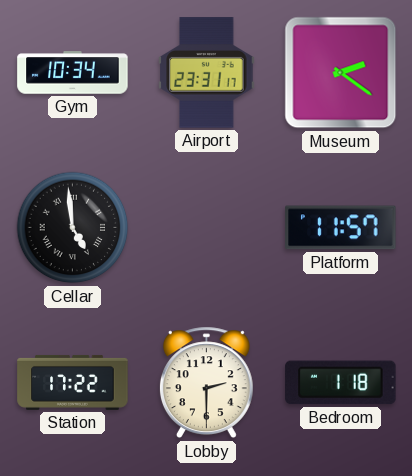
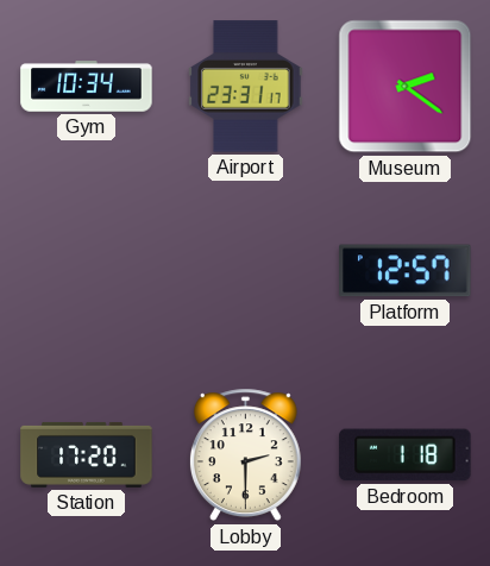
Cellar: 4:59 -> none (73, 228)
Platform: 11:57 -> 12:57 (406, 271)
Station: 17:22 -> 17:20 (87, 454)
